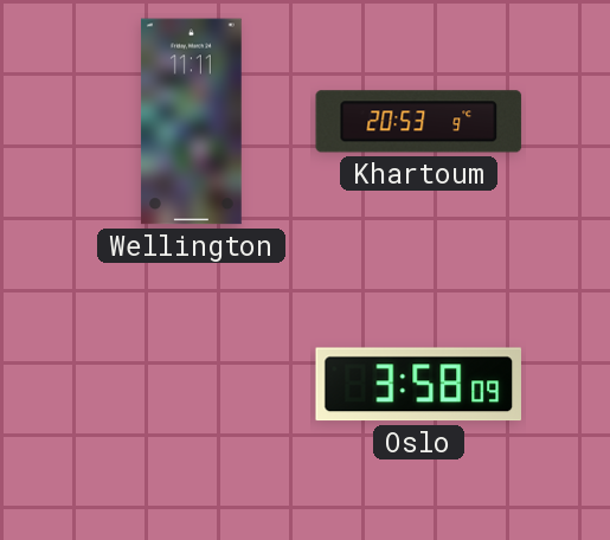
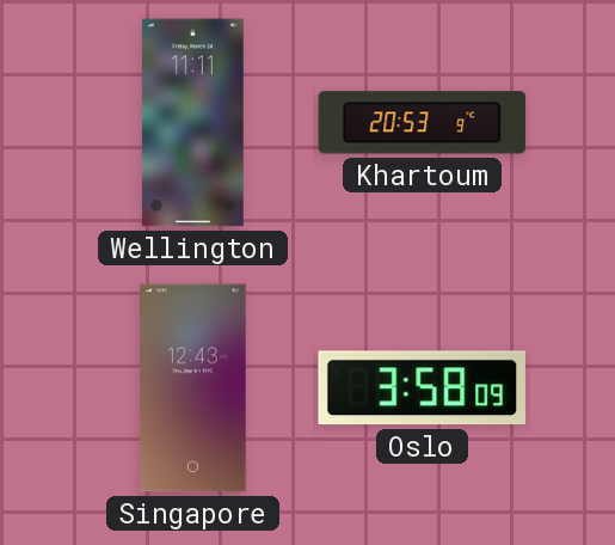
Singapore: none -> 12:43 (193, 388)
